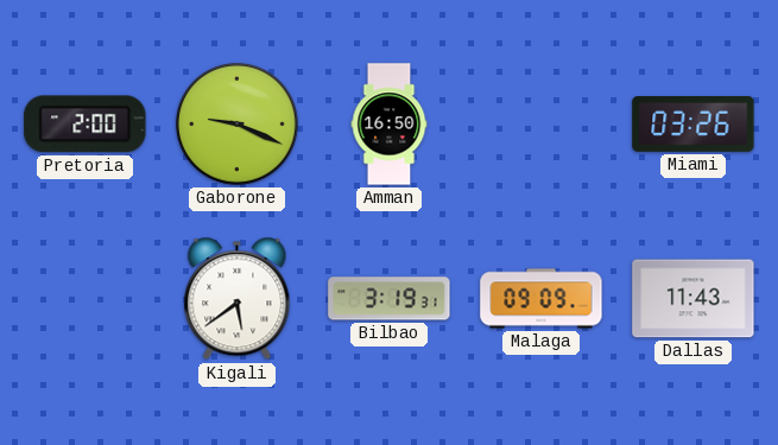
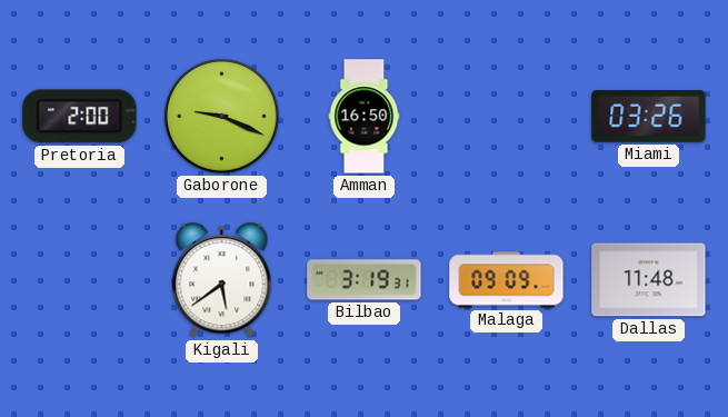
Dallas: 11:43 -> 11:48 (649, 280)
